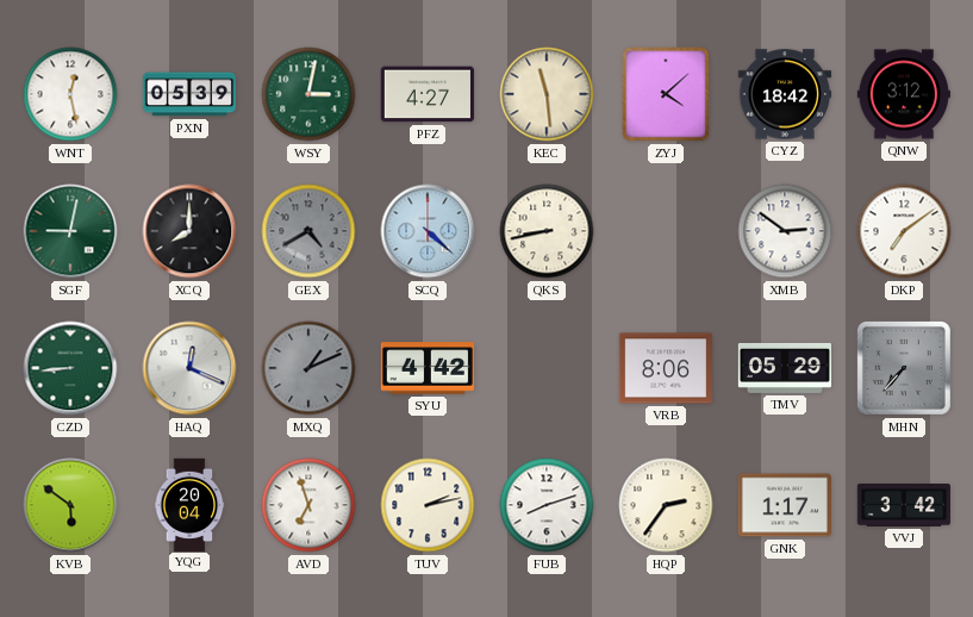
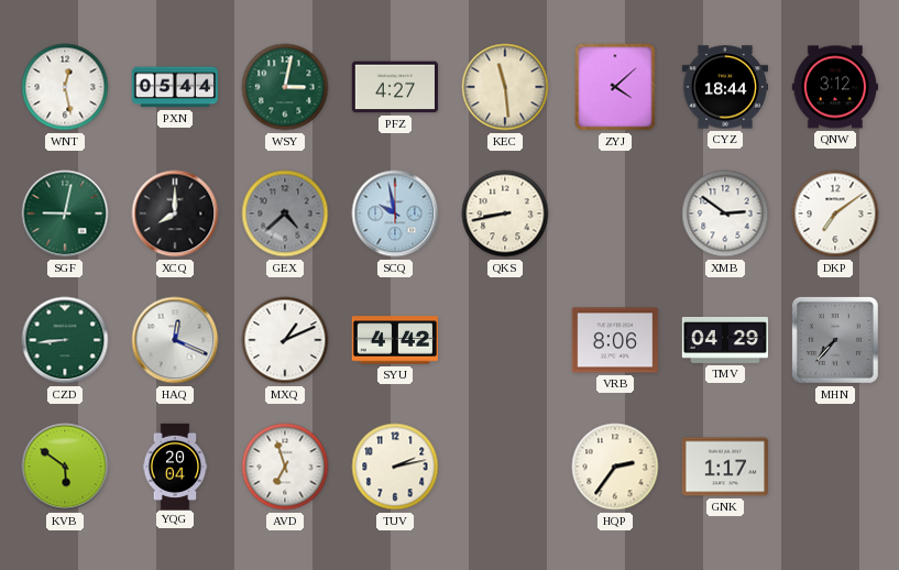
PXN: 05:39 -> 05:44 (174, 87)
CYZ: 18:42 -> 18:44 (724, 87)
GEX: 4:40 -> 4:38 (285, 213)
SCQ: 4:22 -> 9:58 (395, 213)
MXQ dial: grey -> white (285, 340)
TMV: 05:29 -> 04:29 (724, 340)
FUB: 8:12 -> none (547, 505)
VVJ: 3:42 -> none (903, 506)
